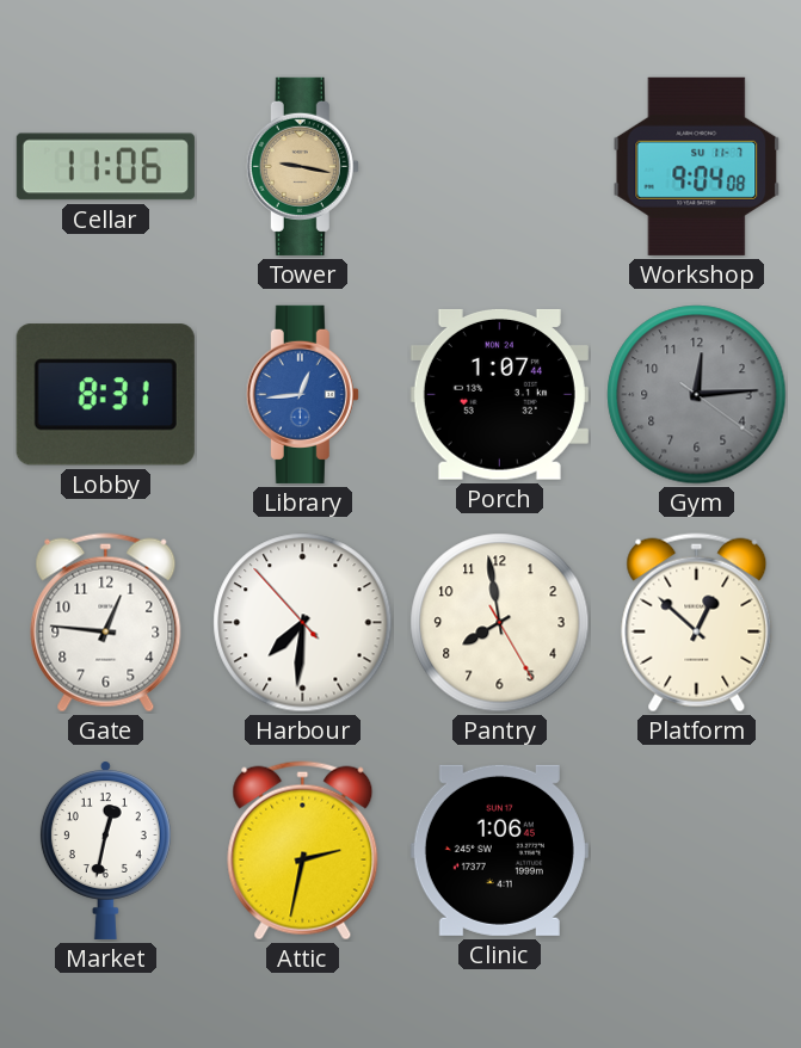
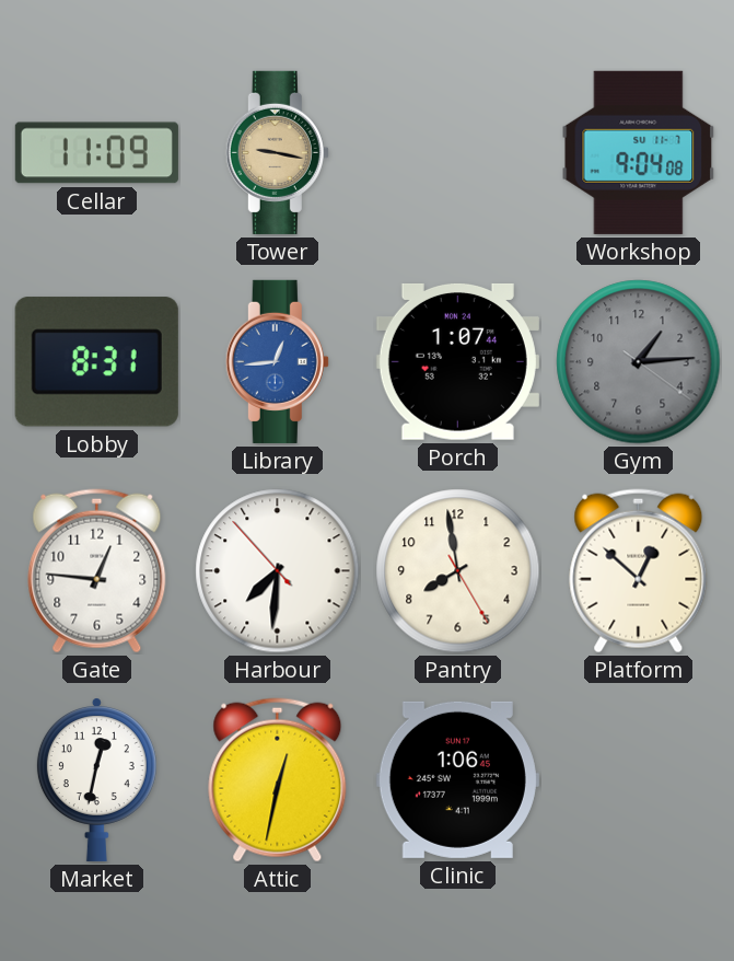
Cellar: 11:06 -> 11:09 (96, 153)
Gym: 12:14 -> 1:14 (639, 362)
Attic: 2:32 -> 12:32 (278, 780)
